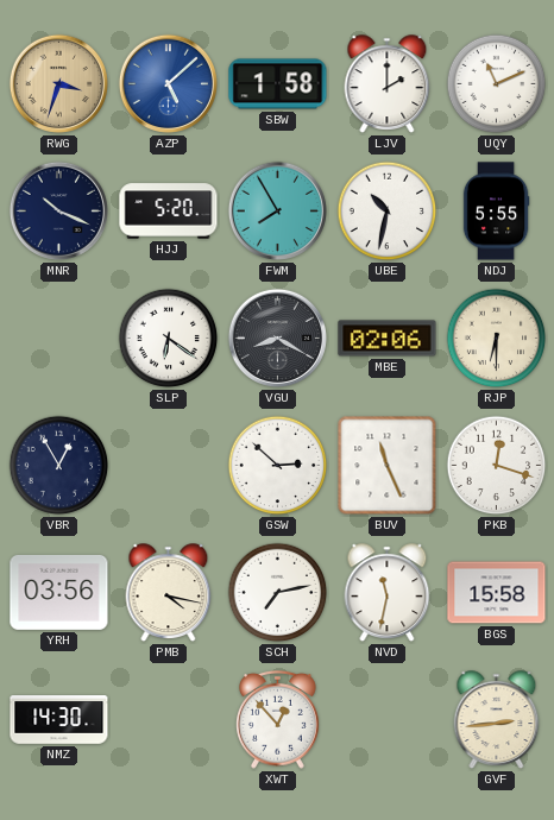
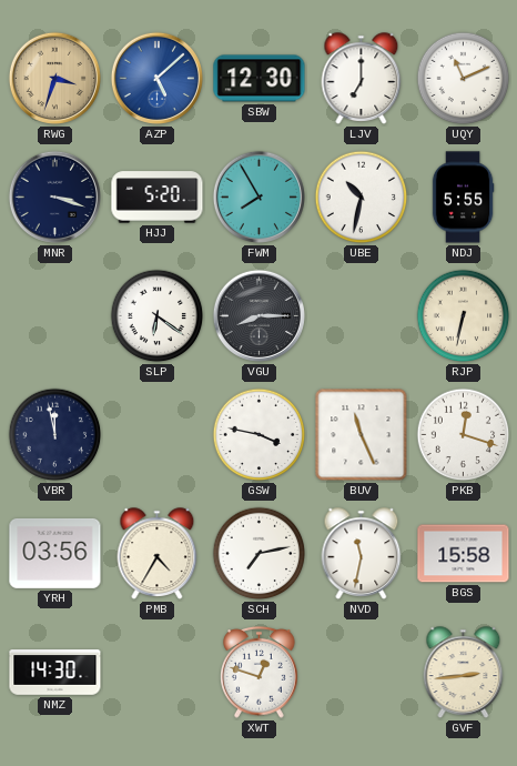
SBW: 1:58 -> 12:30 (260, 79)
LJV: 2:00 -> 7:00 (362, 79)
MNR: 10:19 -> 3:18 (54, 196)
VGU: 8:20 -> 8:15 (258, 315)
MBE: 02:06 -> none (388, 339)
RJP: 6:30 -> 6:32 (464, 316)
VBR: 12:55 -> 11:58 (55, 435)
GSW: 2:52 -> 3:47 (260, 435)
PMB: 4:17 -> 4:35 (158, 554)
XWT: 12:53 -> 12:48 (260, 673)
